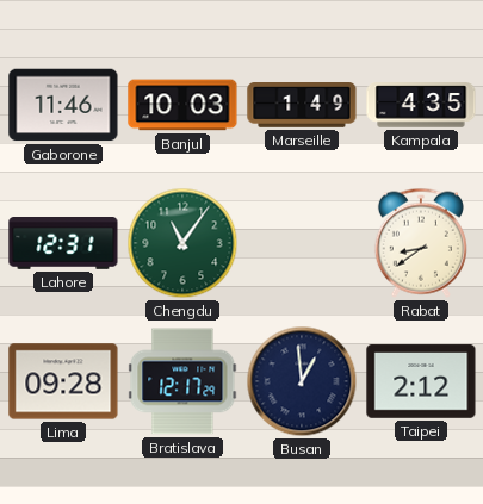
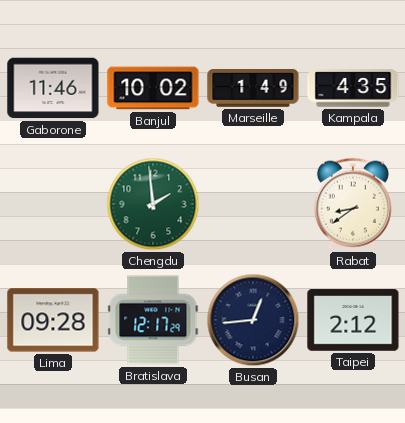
Banjul: 10:03 -> 10:02 (153, 88)
Lahore: 12:31 -> none (63, 244)
Chengdu: 11:06 -> 1:59 (153, 204)
Busan: 12:59 -> 12:44 (253, 320)
